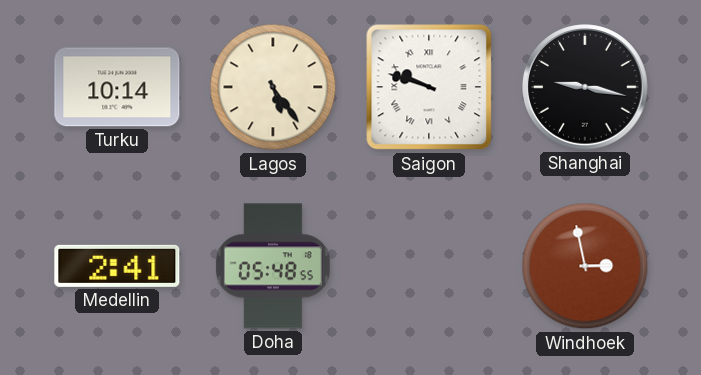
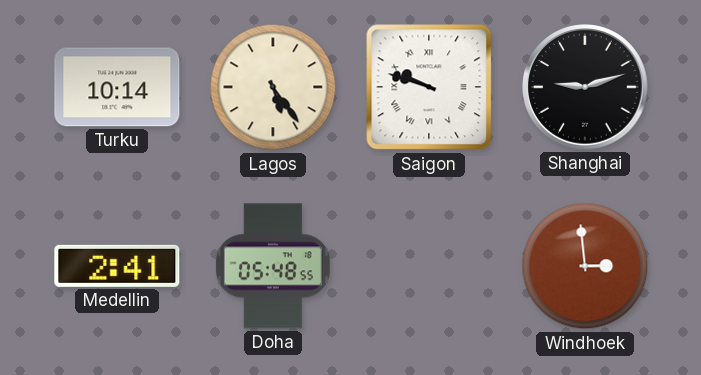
Shanghai: 9:17 -> 9:12 (585, 87)
Windhoek: 2:58 -> 2:59 (585, 266)
